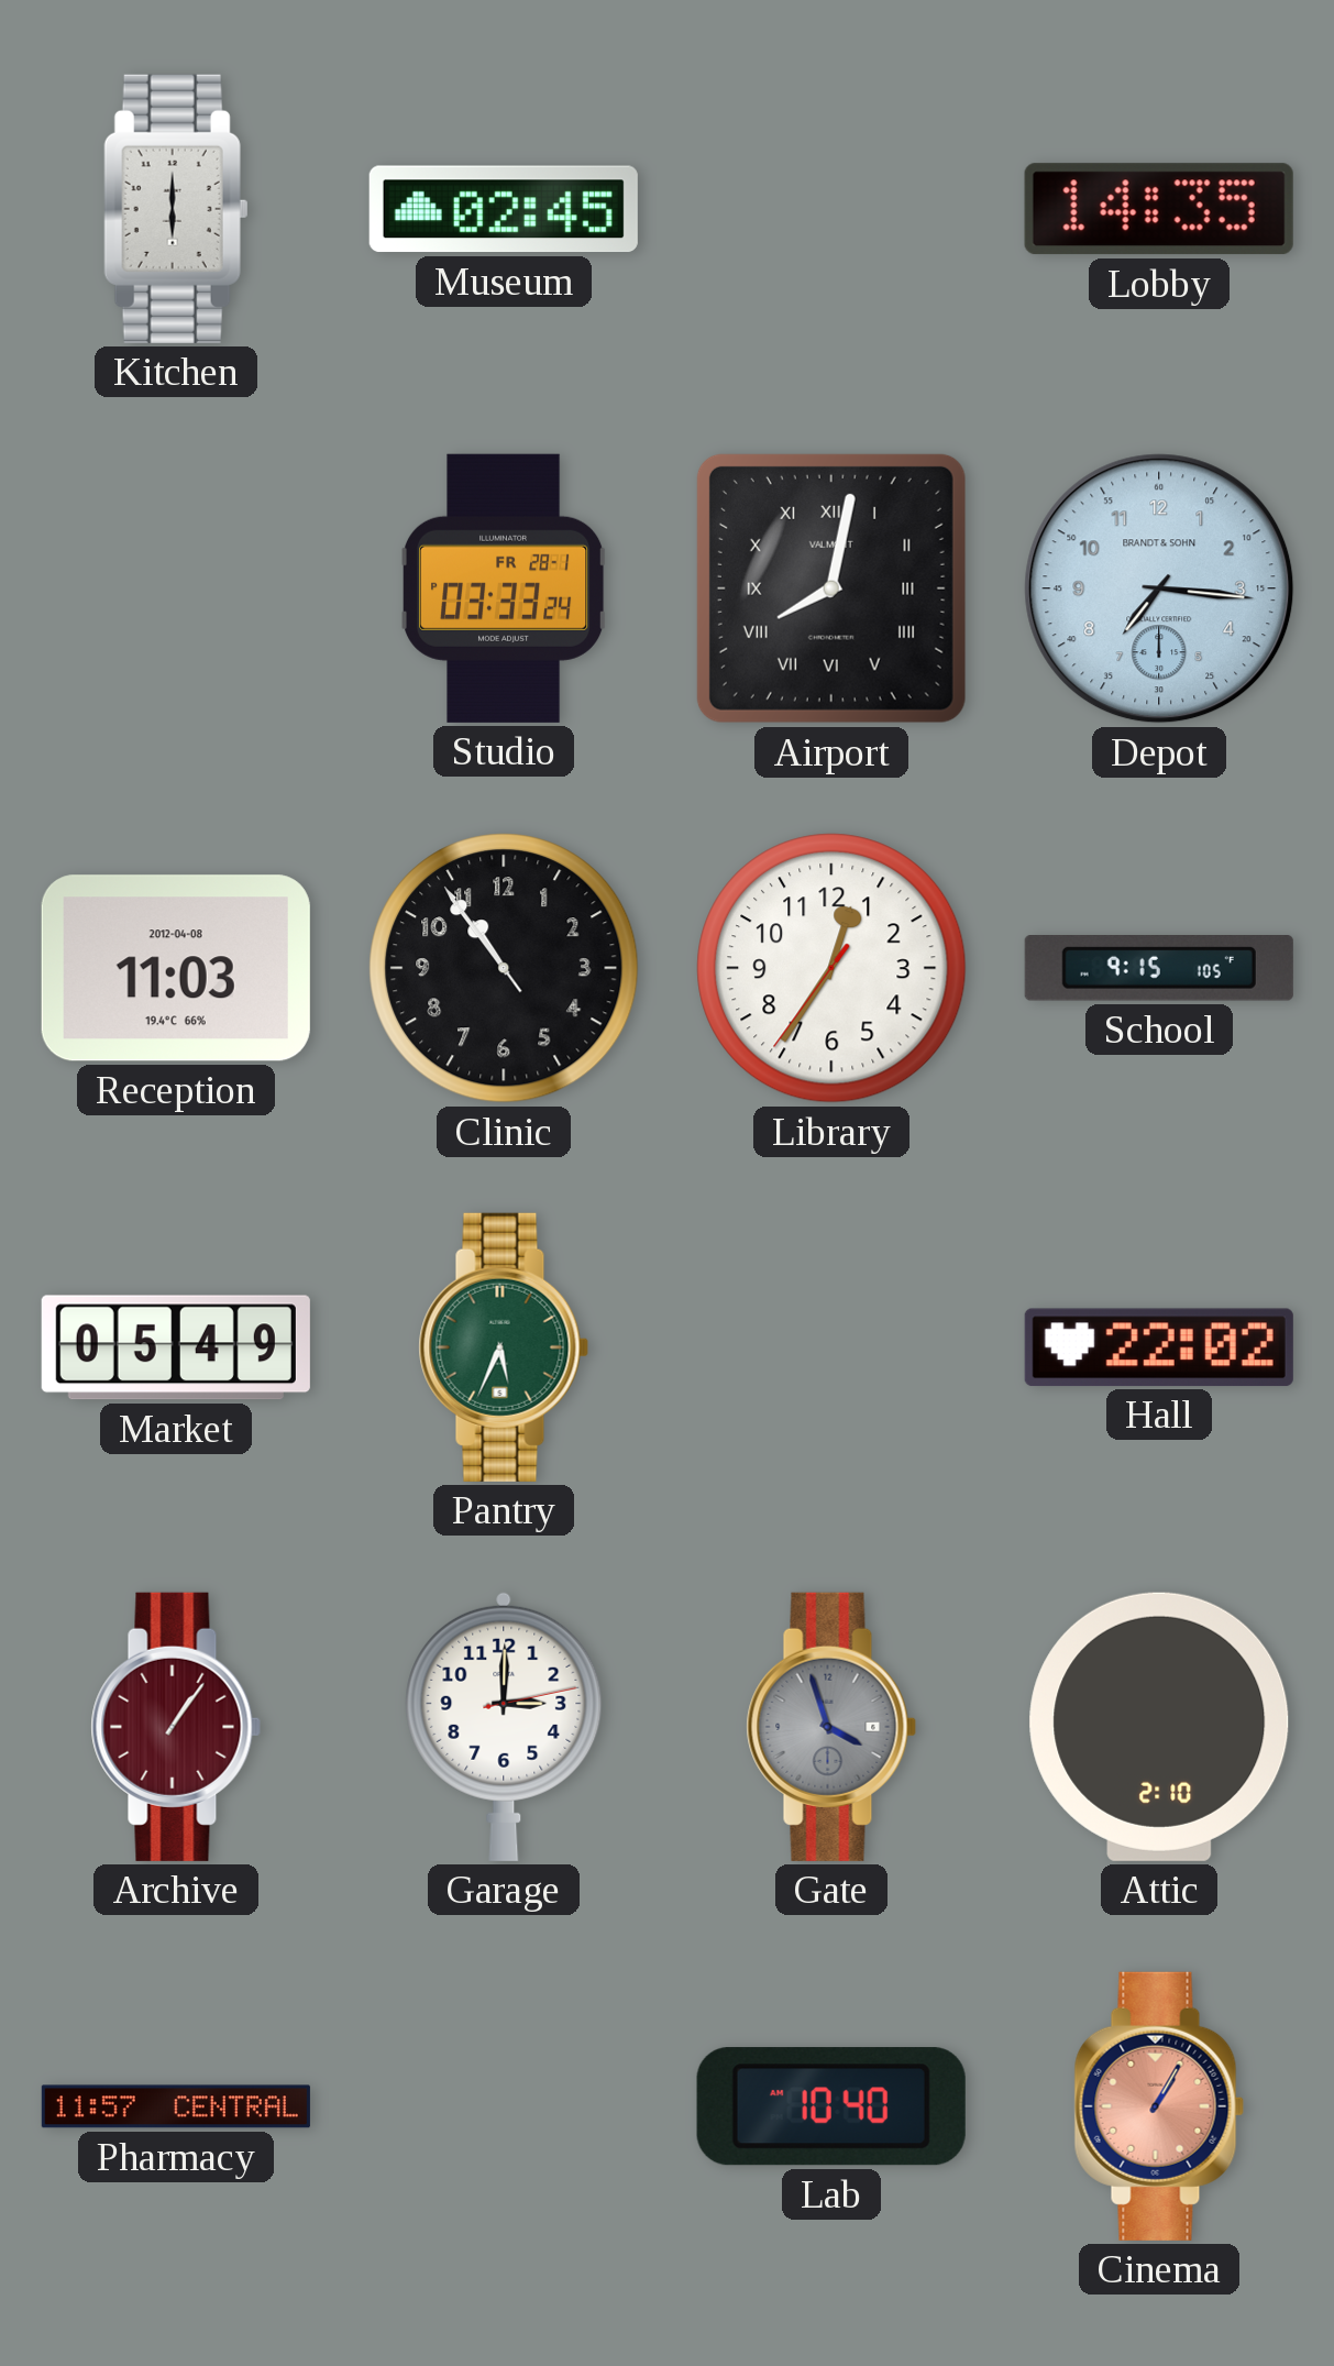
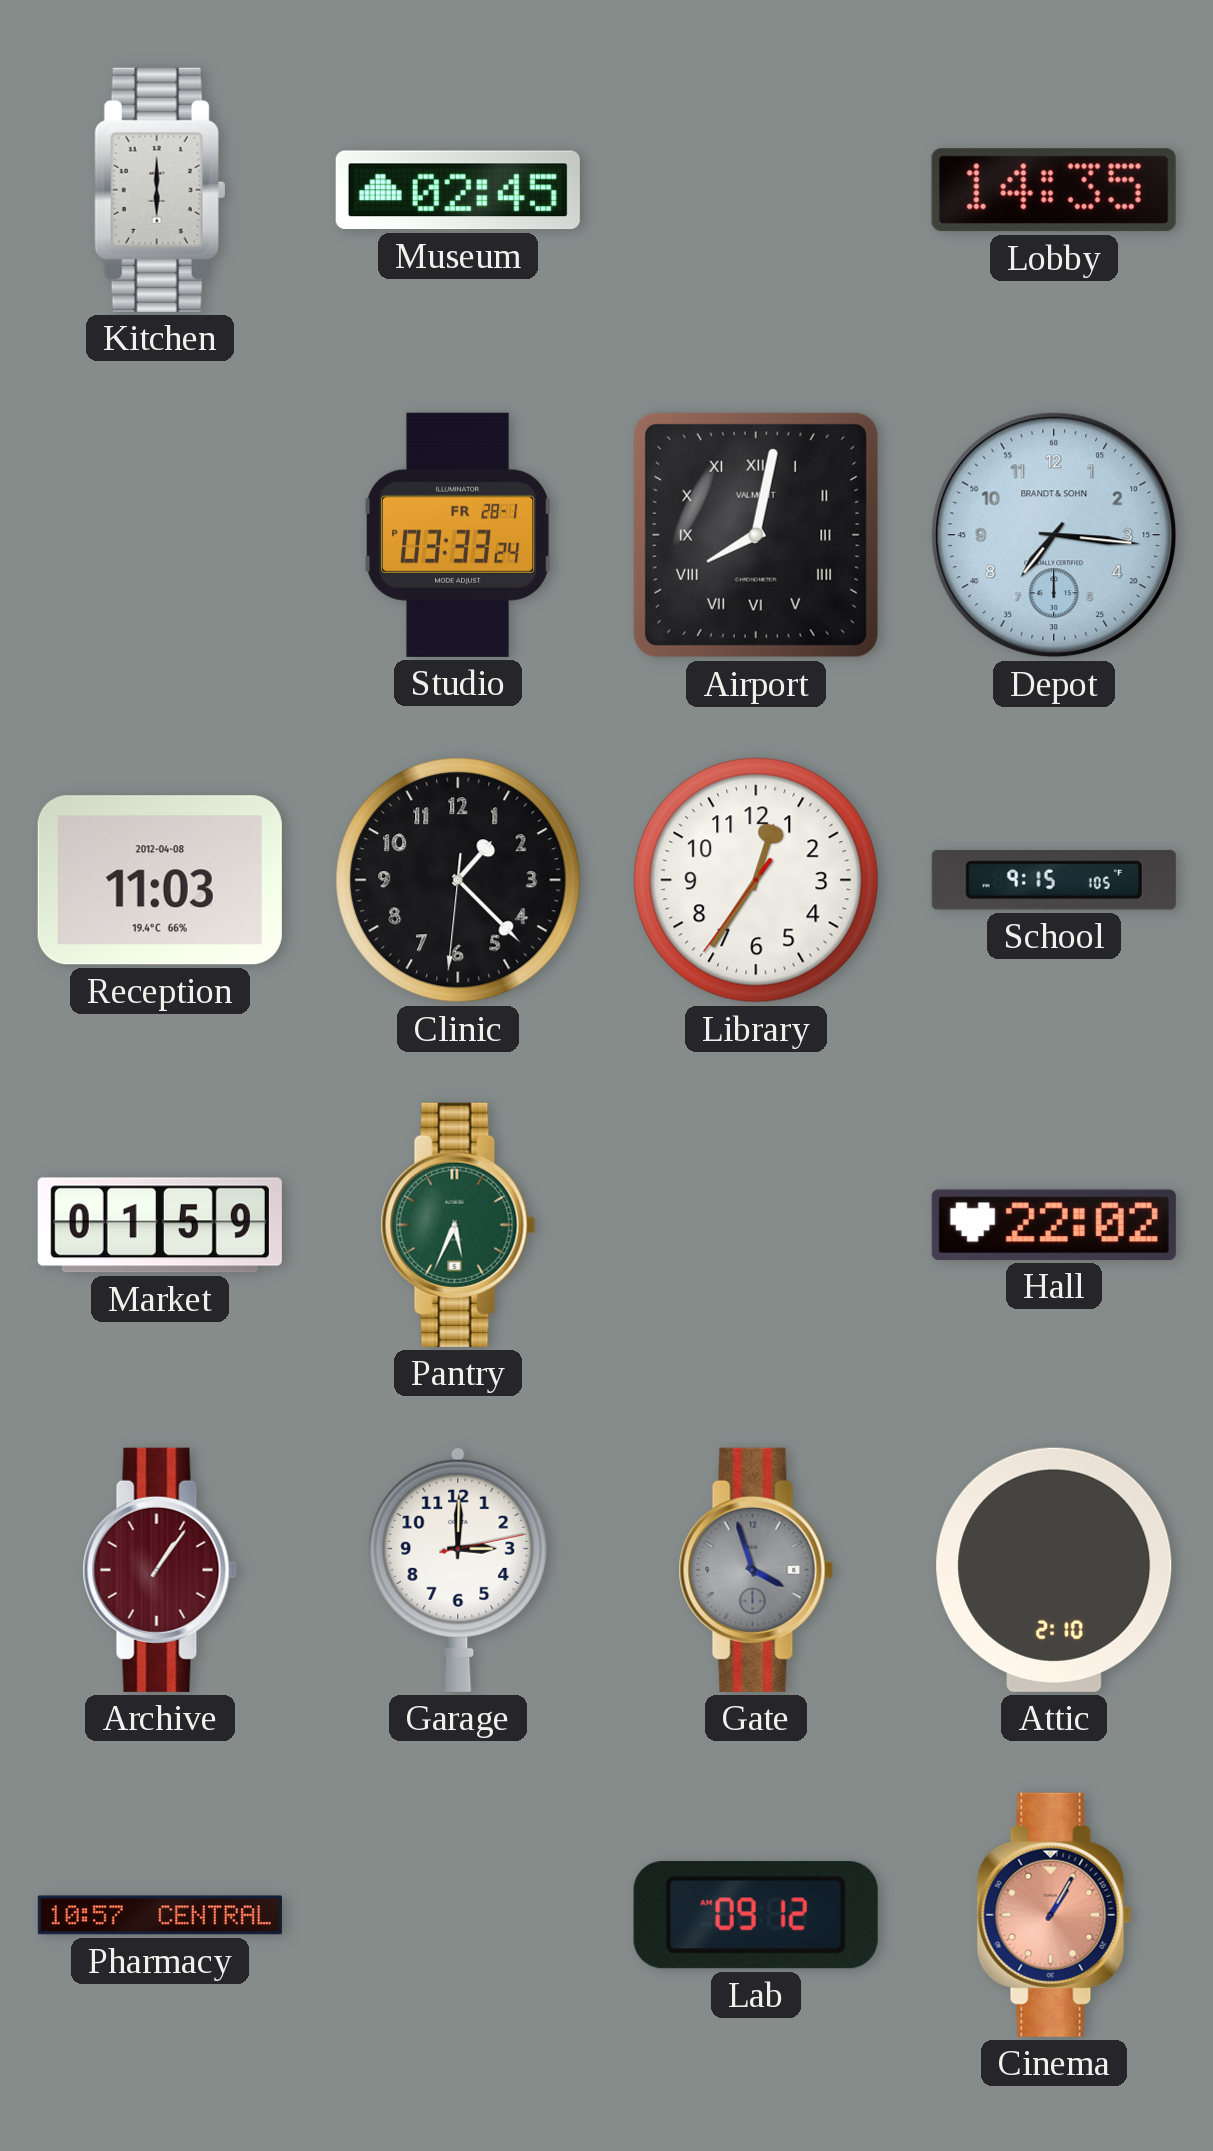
Clinic: 10:53 -> 1:22 (458, 880)
Market: 05:49 -> 01:59 (160, 1225)
Pharmacy: 11:57 -> 10:57 (160, 1915)
Lab: 10:40 -> 09:12 (756, 1915)
